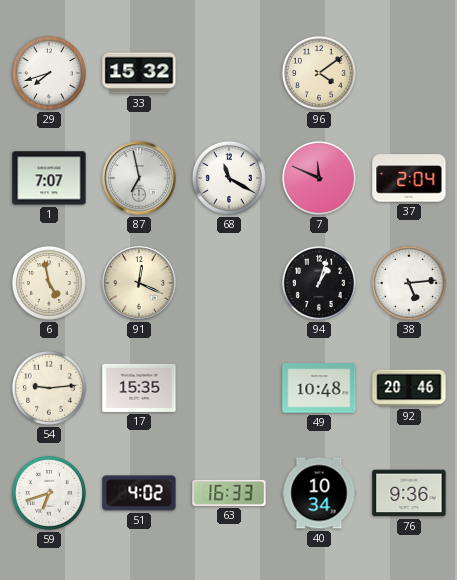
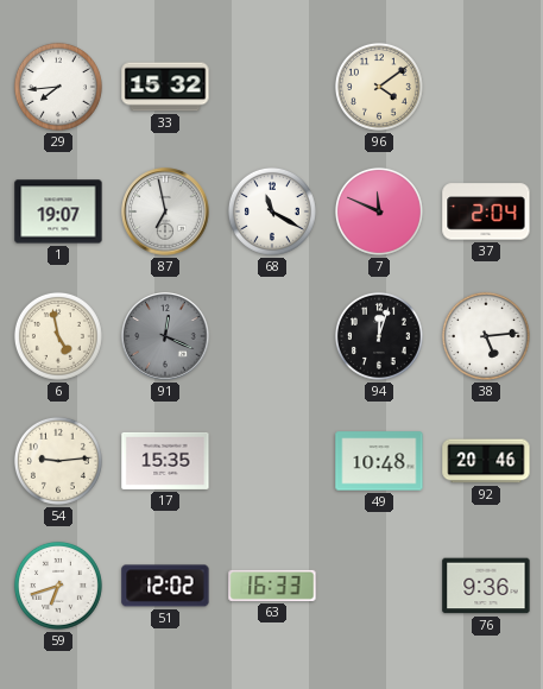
29: 7:42 -> 7:44 (58, 87)
1: 7:07 -> 19:07 (58, 211)
91 dial: cream -> grey (165, 336)
94: 1:03 -> 12:03 (379, 336)
51: 4:02 -> 12:02 (165, 586)
40: 10:34 -> none (319, 493)
